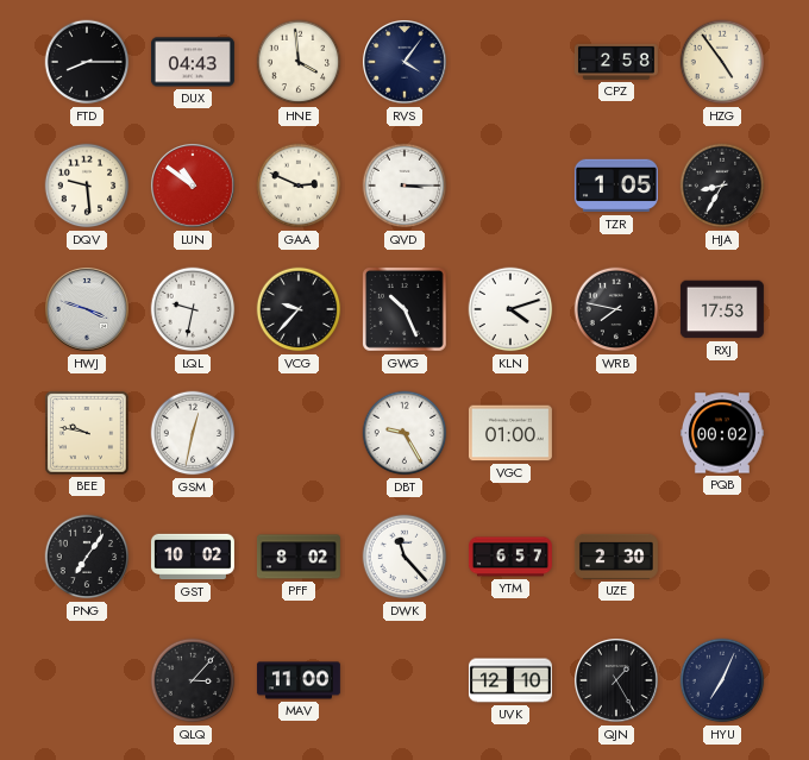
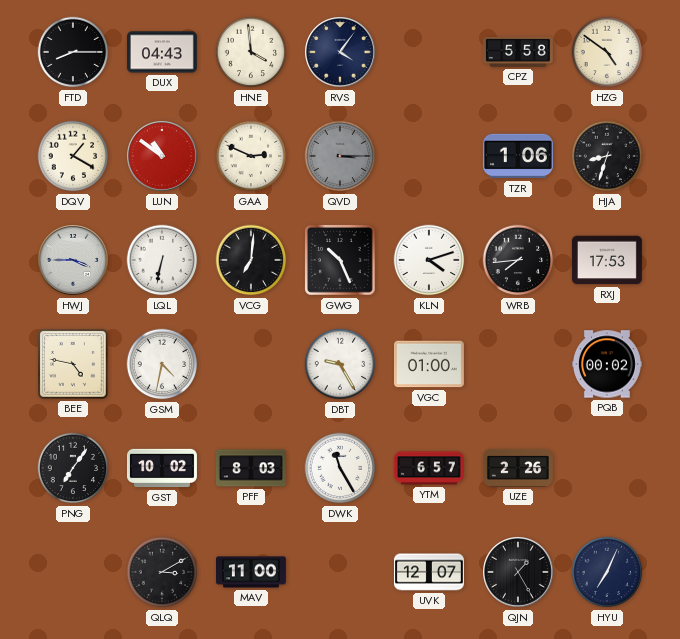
CPZ: 2:58 -> 5:58 (518, 52)
HZG: 4:54 -> 4:51 (607, 52)
DQV: 9:29 -> 1:20 (73, 156)
QVD dial: white -> grey (340, 156)
TZR: 1:05 -> 1:06 (518, 156)
HJA: 8:35 -> 8:33 (607, 156)
HWJ: 3:48 -> 3:45 (74, 261)
LQL: 9:32 -> 6:32 (162, 260)
VCG: 9:37 -> 7:01 (251, 260)
WRB: 7:47 -> 7:44 (518, 260)
BEE: 9:47 -> 4:47 (73, 365)
GSM: 12:32 -> 4:32 (162, 364)
PFF: 8:02 -> 8:03 (251, 468)
DWK: 11:23 -> 11:25 (340, 468)
UZE: 2:30 -> 2:26 (518, 468)
QLQ: 3:07 -> 3:10 (162, 572)
UVK: 12:10 -> 12:07 (429, 572)
